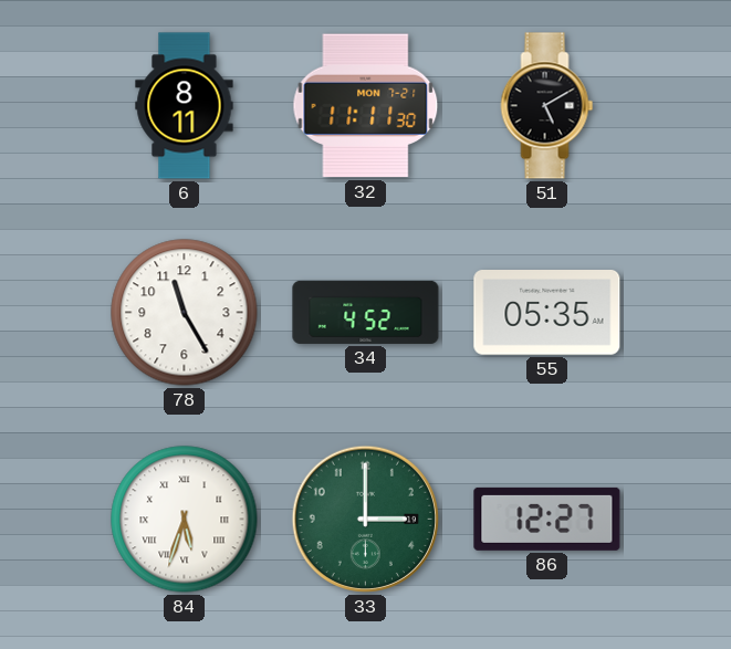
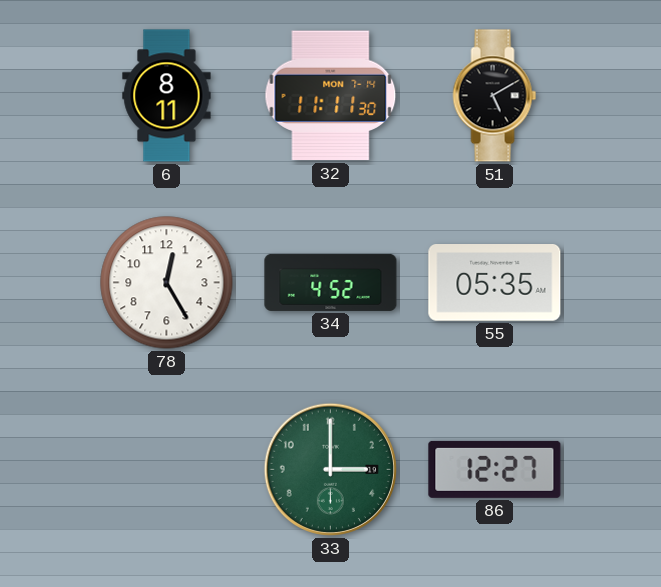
32 date: MON 7-21 -> MON 7-14 (331, 96)
78: 11:25 -> 12:25 (167, 283)
84: 5:33 -> none (185, 520)
